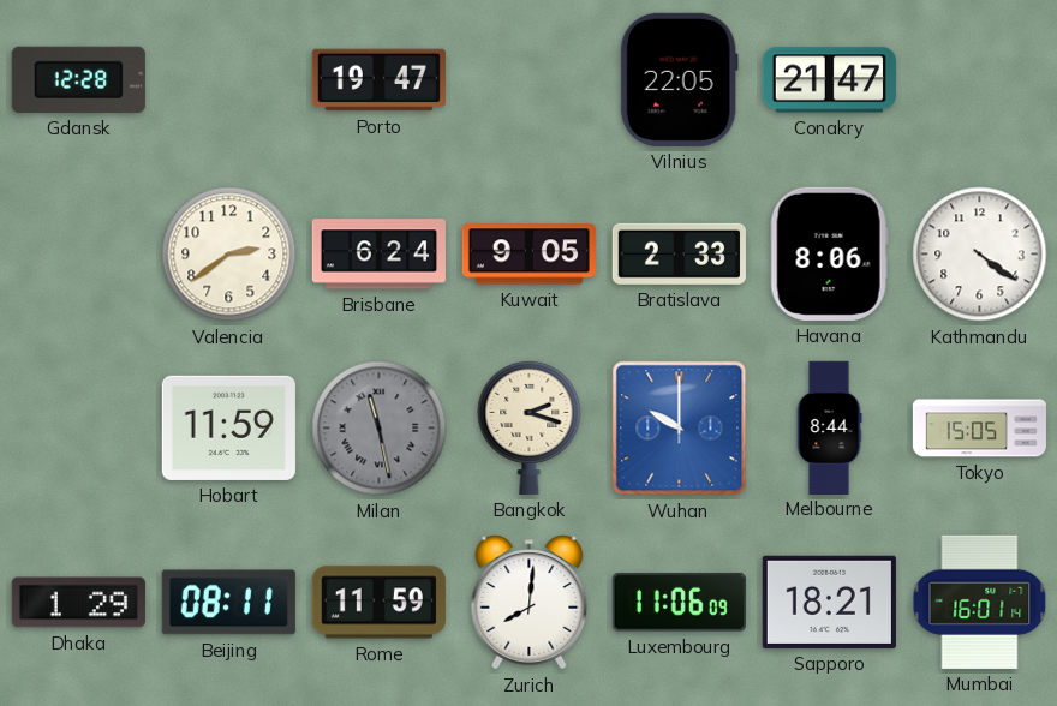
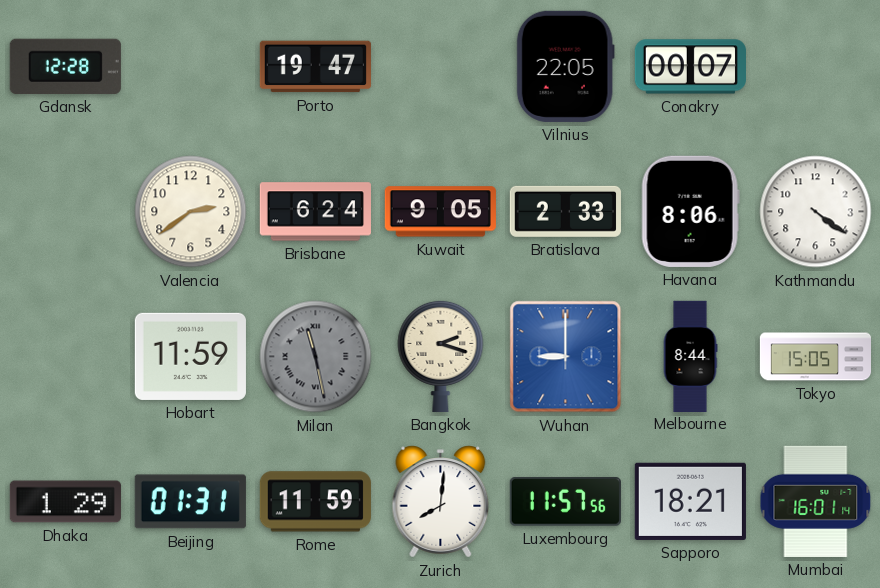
Conakry: 21:47 -> 00:07 (690, 67)
Wuhan: 10:00 -> 9:00 (566, 357)
Beijing: 08:11 -> 01:31 (190, 502)
Luxembourg: 11:06 -> 11:57 (565, 502)
